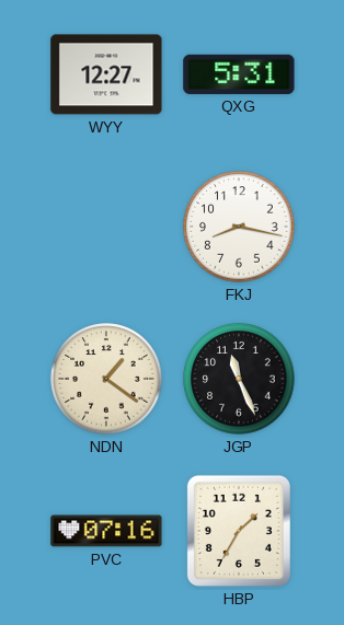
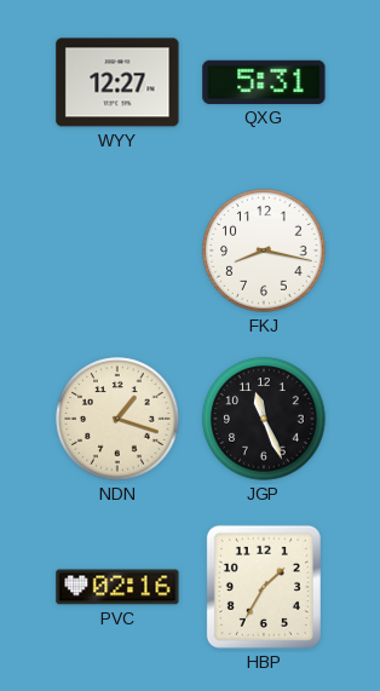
NDN: 1:21 -> 1:18 (117, 419)
PVC: 07:16 -> 02:16 (117, 587)
